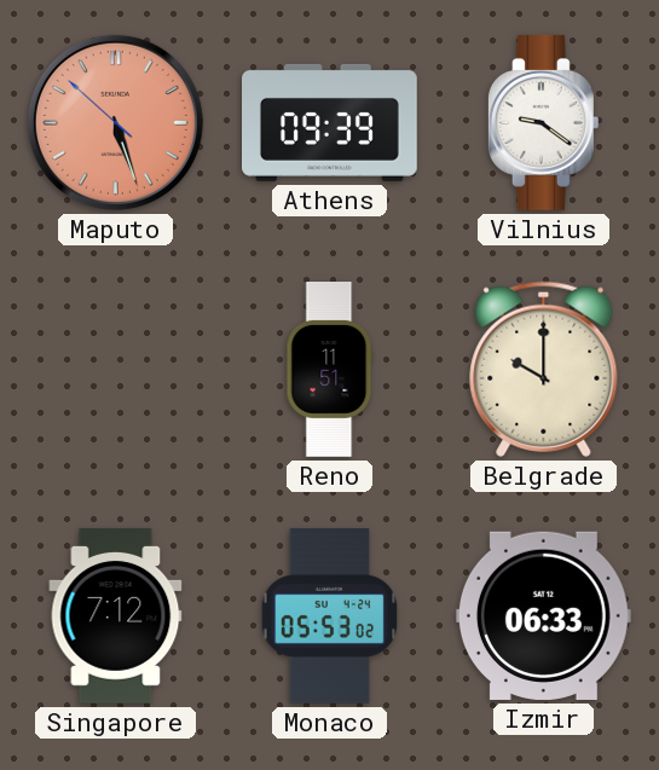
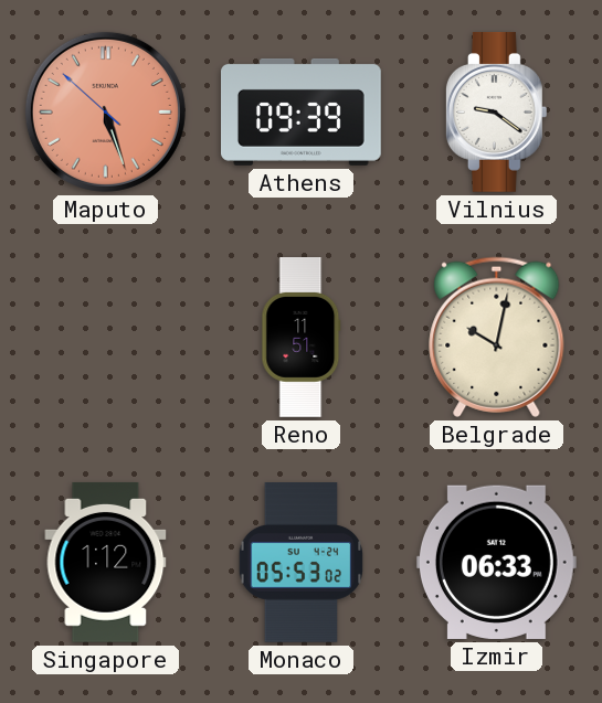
Belgrade: 10:00 -> 10:02 (497, 337)
Singapore: 7:12 -> 1:12 (106, 562)
